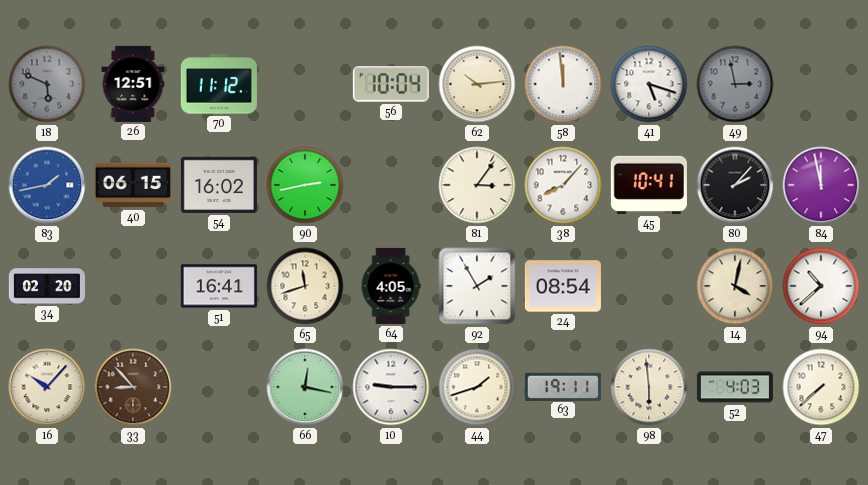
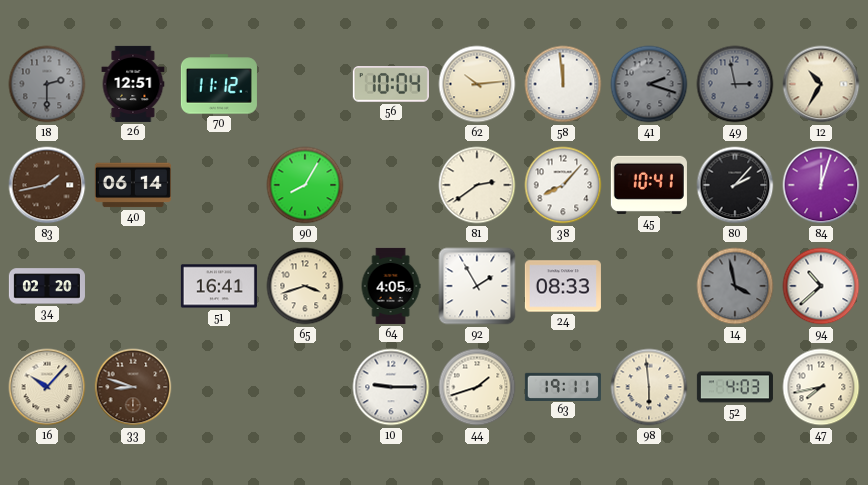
18: 5:49 -> 2:30 (47, 84)
41: 5:18 -> 2:18 (649, 84)
41 dial: white -> grey (649, 84)
12: none -> 10:35 (821, 84)
83 dial: blue -> brown (47, 185)
40: 06:15 -> 06:14 (133, 185)
54: 16:02 -> none (219, 185)
90: 2:43 -> 8:05 (305, 185)
81: 3:06 -> 2:39 (477, 185)
84: 11:58 -> 12:03 (821, 185)
65: 11:42 -> 3:42 (305, 286)
24: 08:54 -> 08:33 (563, 286)
14: 4:02 -> 3:58 (735, 286)
14 dial: cream -> grey (735, 286)
33: 8:53 -> 8:48 (133, 387)
66: 12:17 -> none (305, 387)
47: 7:38 -> 7:43 (821, 387)
